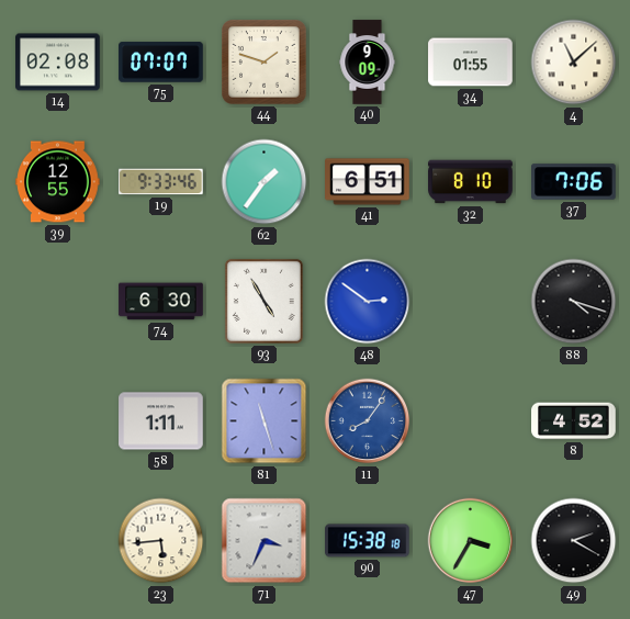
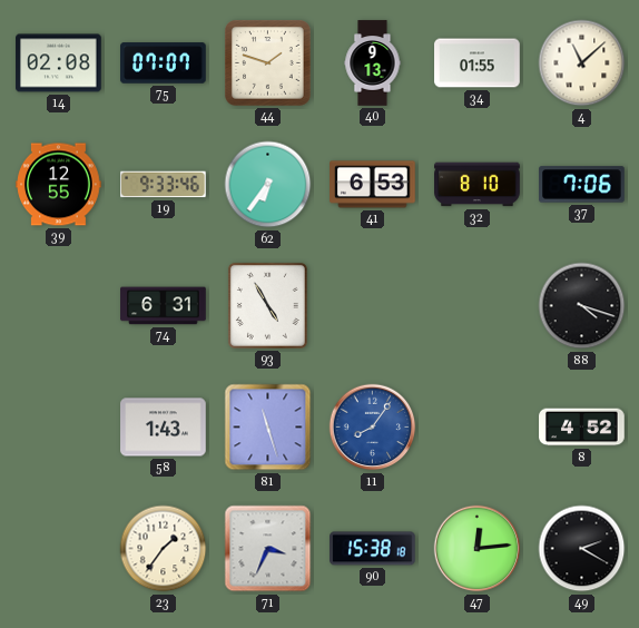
40: 9:09 -> 9:13 (373, 63)
62: 1:36 -> 6:36 (268, 185)
41: 6:51 -> 6:53 (373, 185)
74: 6:30 -> 6:31 (164, 306)
48: 2:51 -> none (368, 302)
58: 1:11 -> 1:43 (164, 428)
23: 5:44 -> 1:36 (164, 549)
47: 3:35 -> 12:14 (478, 549)
